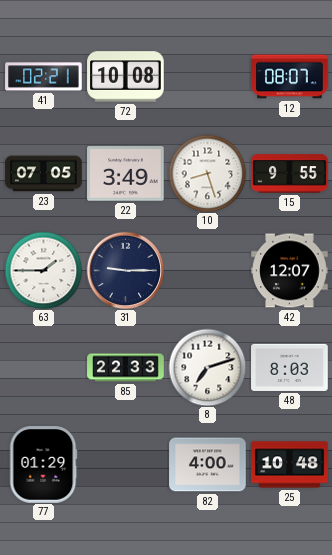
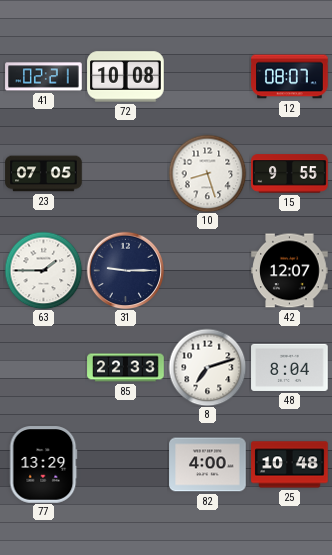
22: 3:49 -> none (126, 174)
48: 8:03 -> 8:04 (290, 367)
77: 01:29 -> 13:29 (43, 465)
